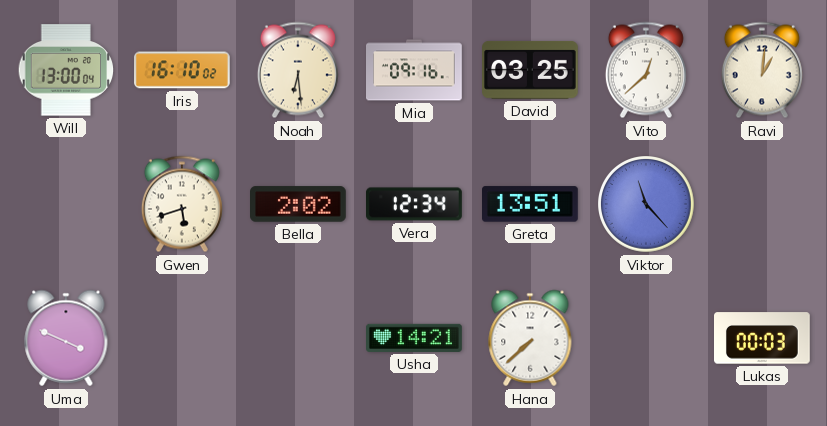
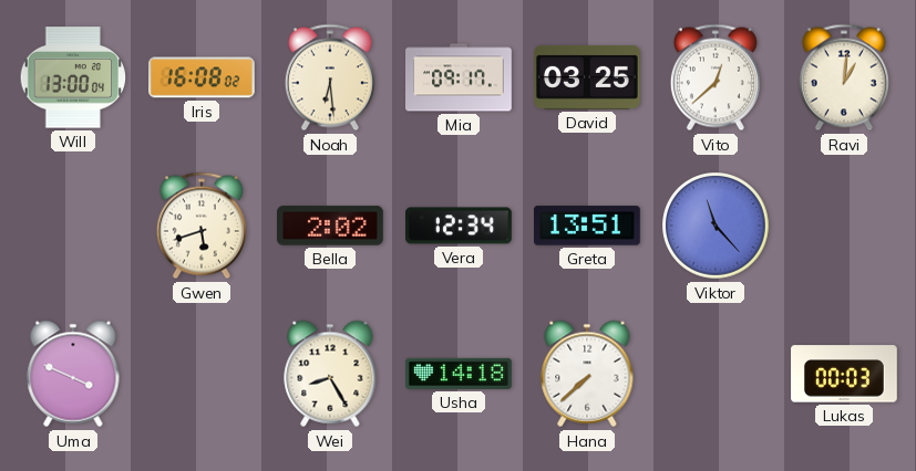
Iris: 16:10 -> 16:08 (203, 77)
Mia: 09:16 -> 09:17 (460, 77)
Wei: none -> 8:25 (330, 374)
Usha: 14:21 -> 14:18 (460, 374)
